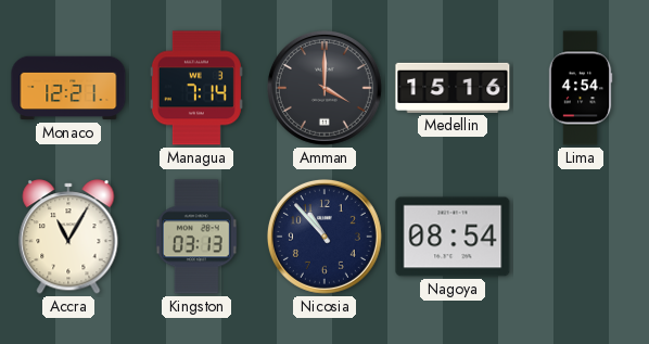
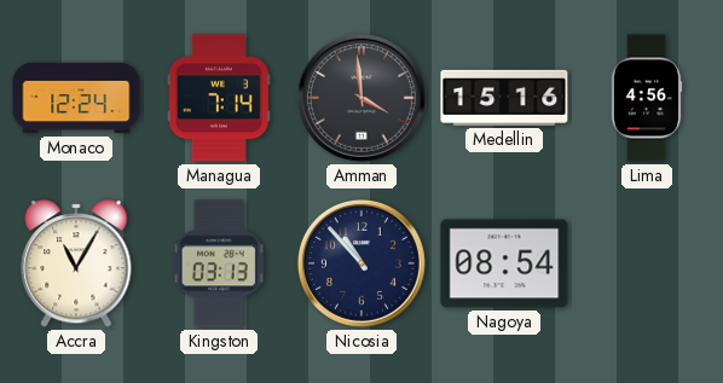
Monaco: 12:21 -> 12:24 (76, 98)
Amman: 4:00 -> 3:59 (361, 98)
Lima: 4:54 -> 4:56 (647, 98)
